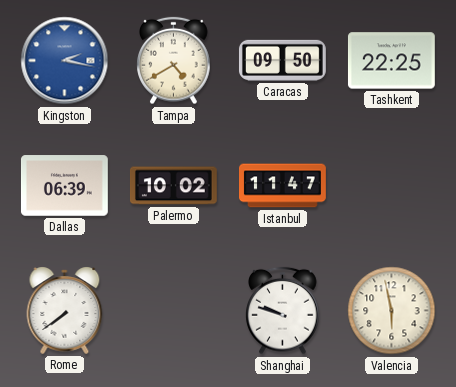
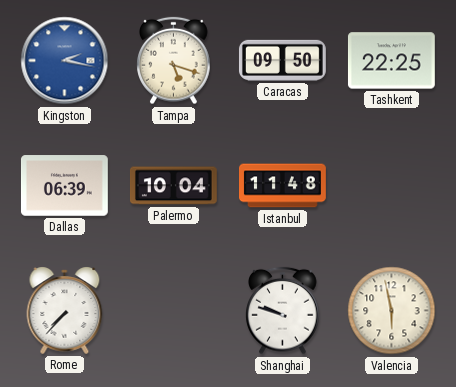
Tampa: 4:40 -> 5:18 (174, 61)
Palermo: 10:02 -> 10:04 (173, 186)
Istanbul: 11:47 -> 11:48 (283, 186)
Rome: 7:39 -> 7:37 (65, 310)
